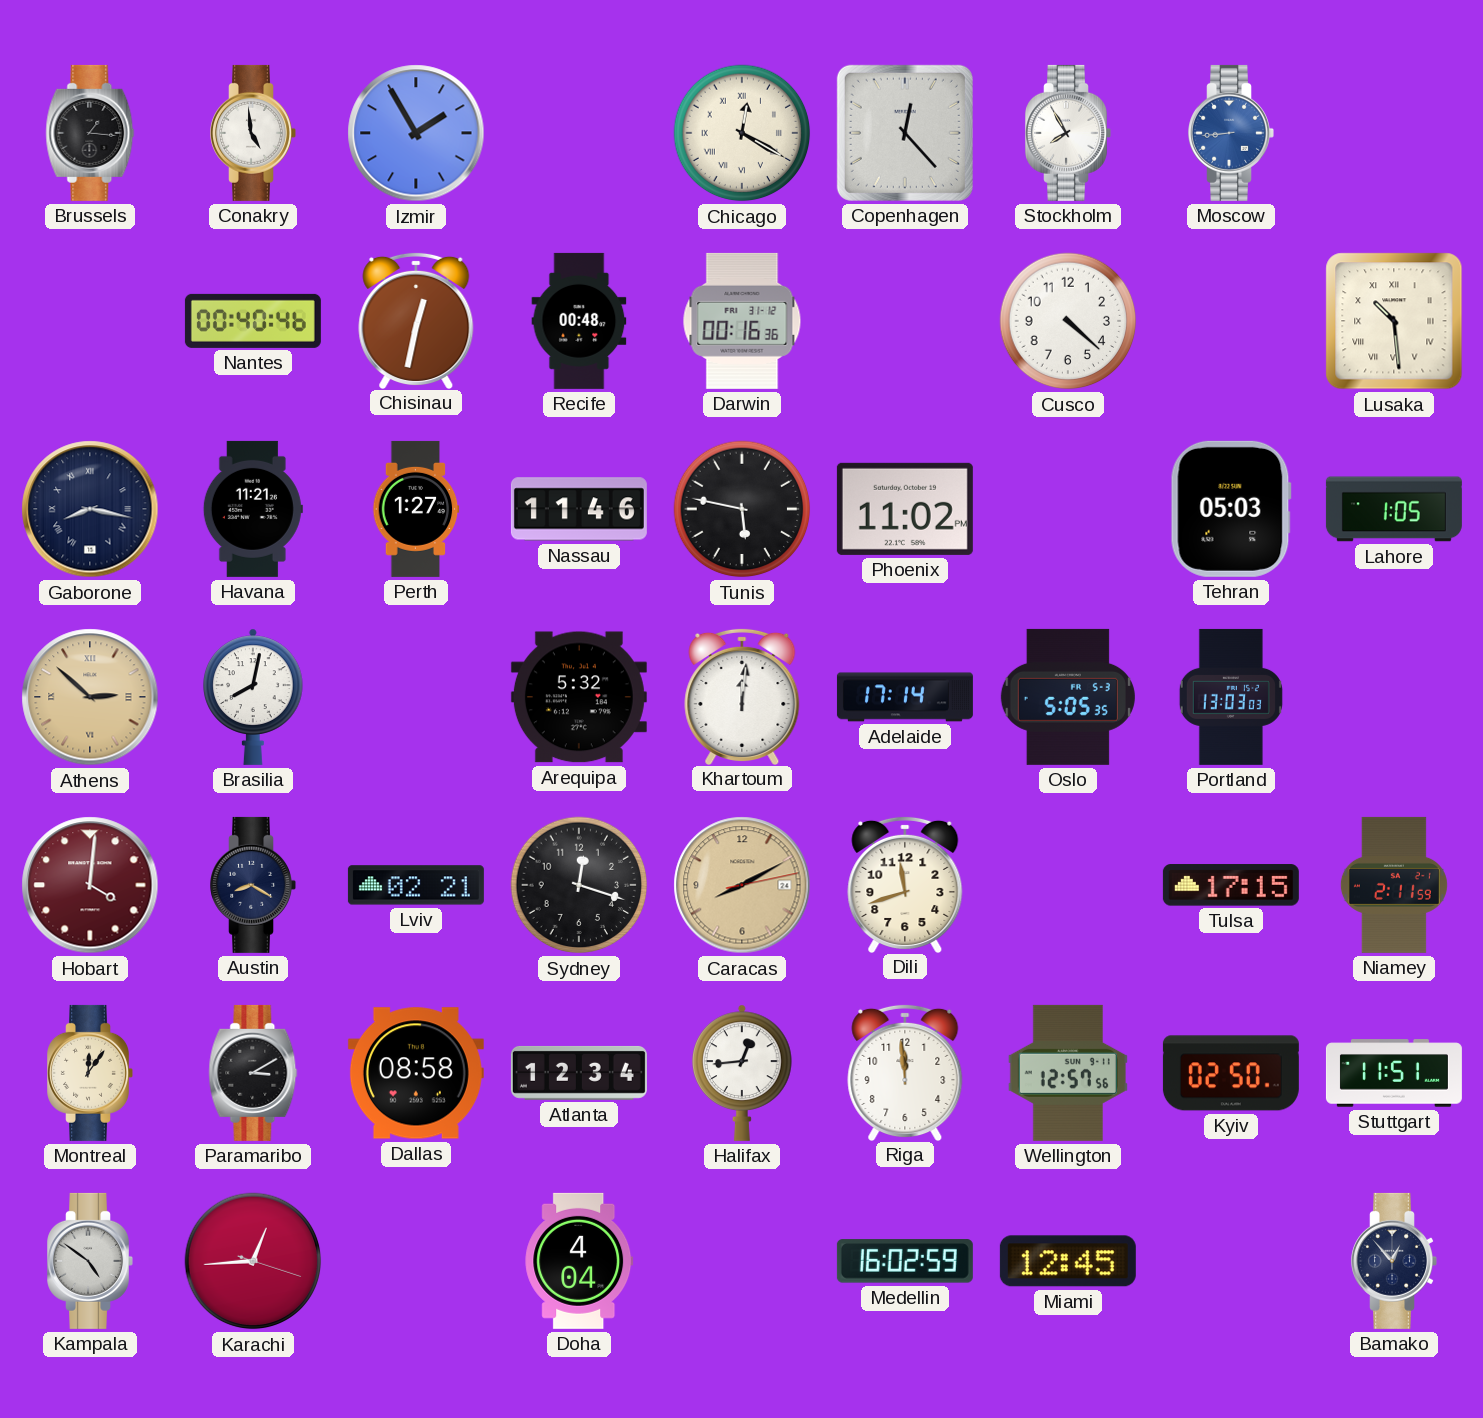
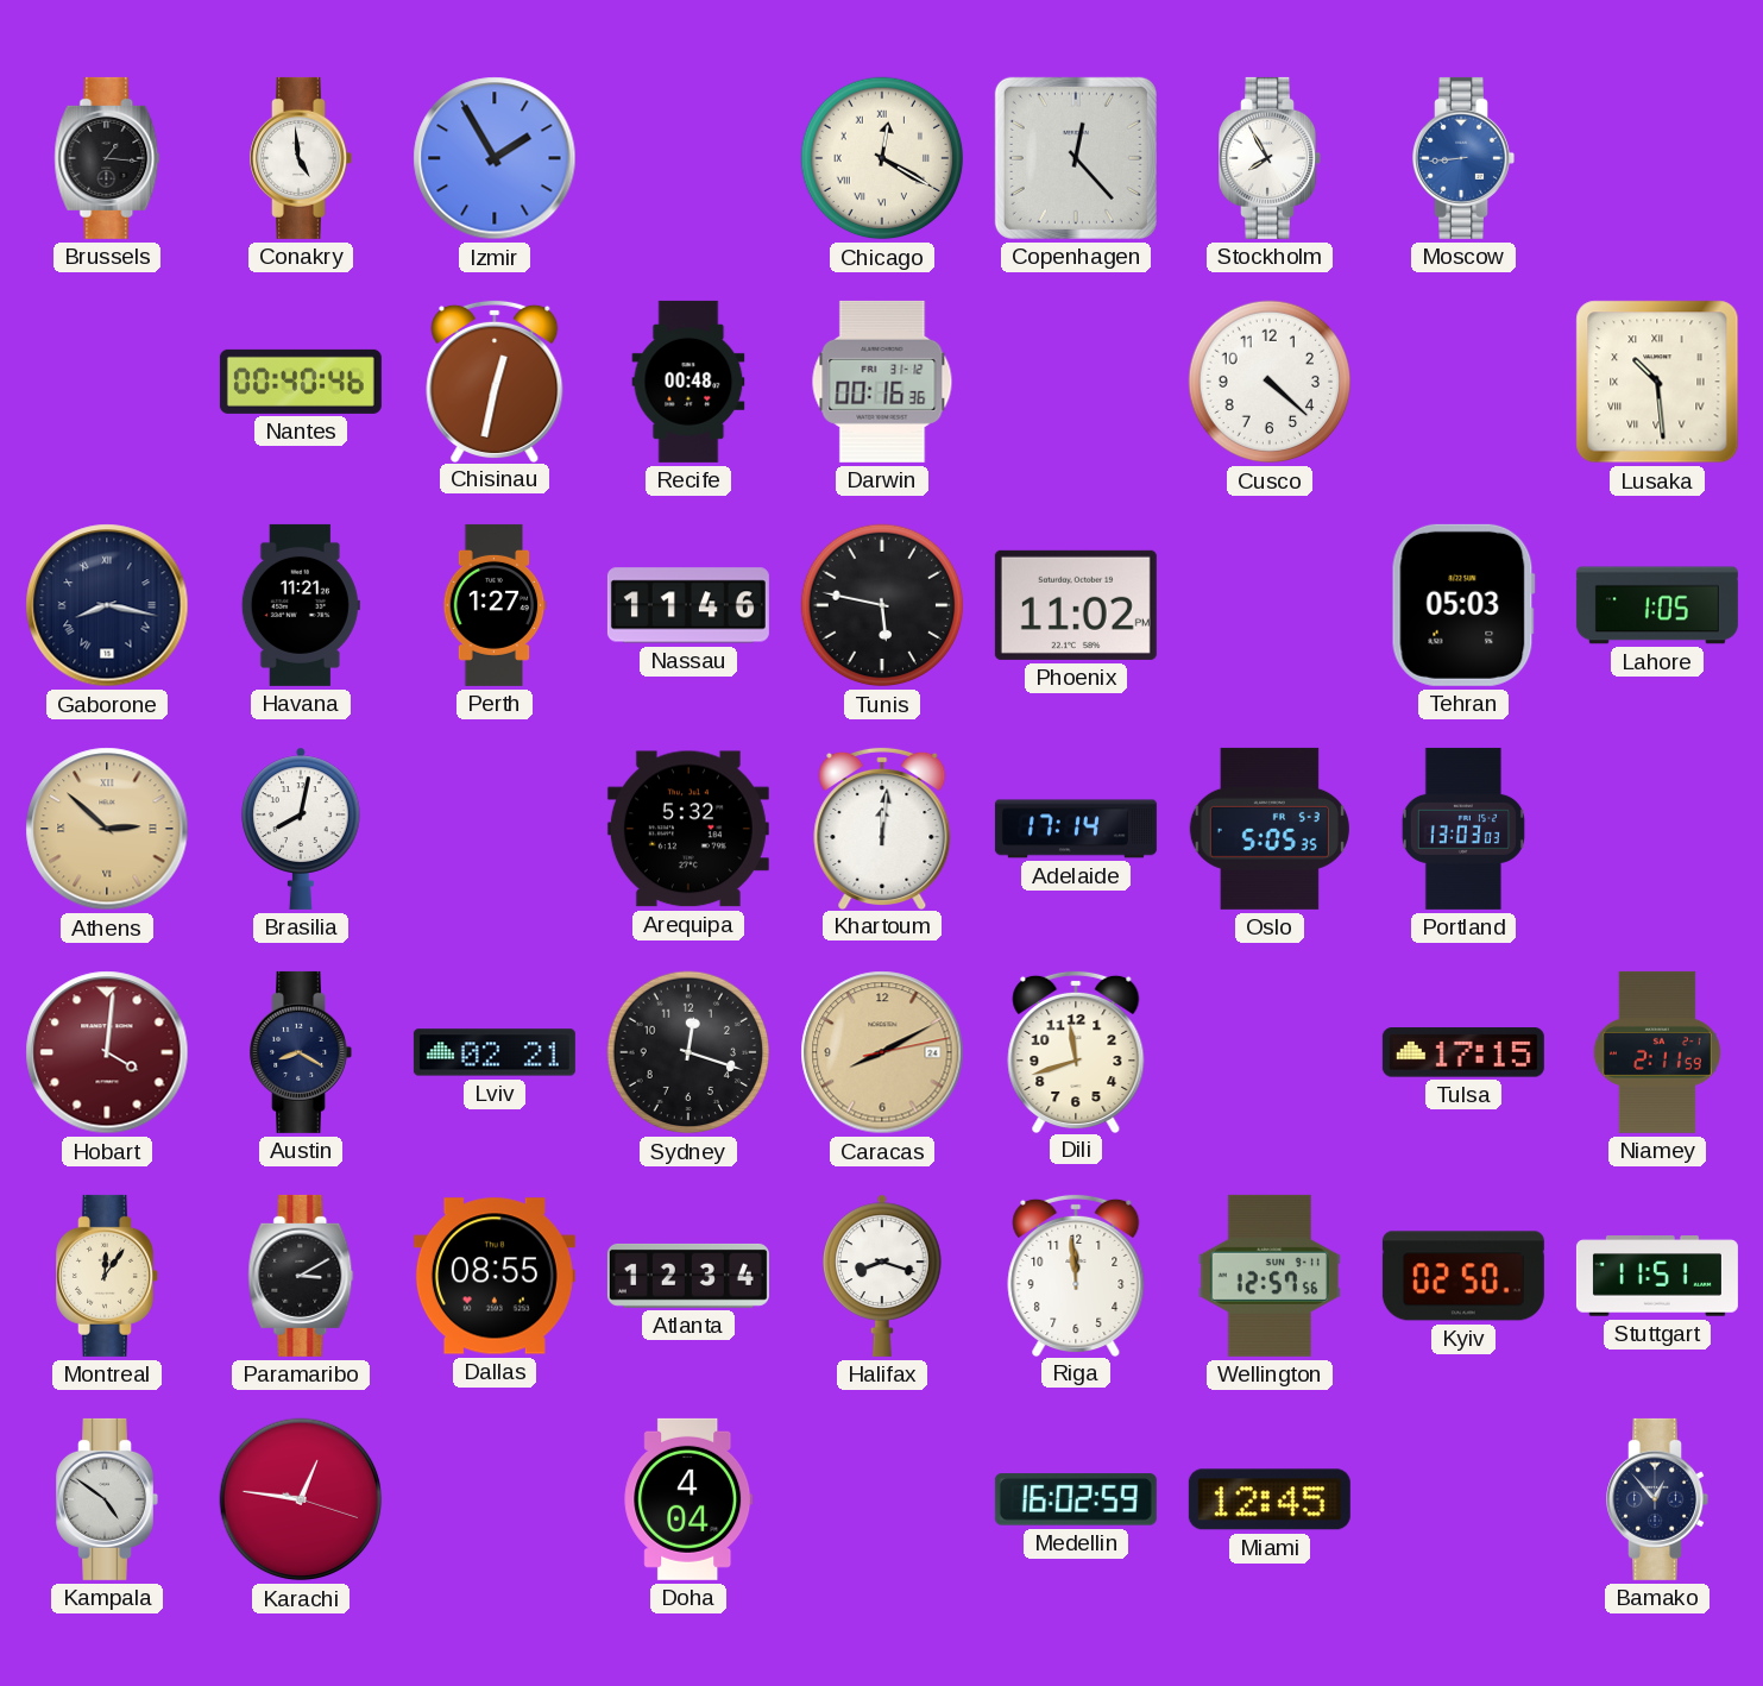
Dallas: 08:58 -> 08:55 (495, 1276)
Halifax: 12:44 -> 8:18 (882, 1276)
Karachi: 12:44 -> 12:46 (301, 1499)
